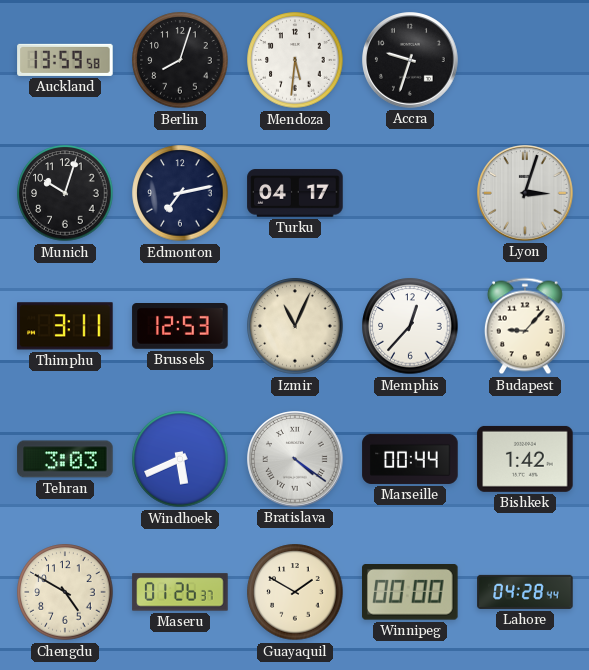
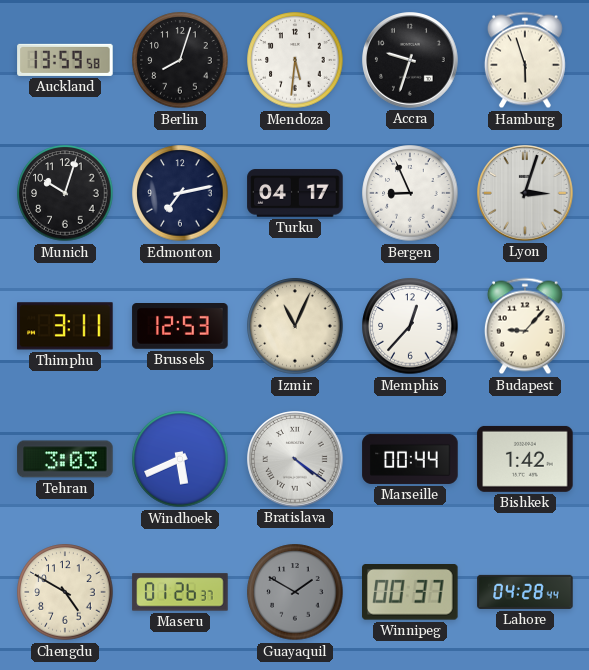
Hamburg: none -> 5:57 (525, 60)
Bergen: none -> 8:56 (410, 193)
Guayaquil dial: cream -> grey (295, 592)
Winnipeg: 00:00 -> 00:37 (411, 592)
